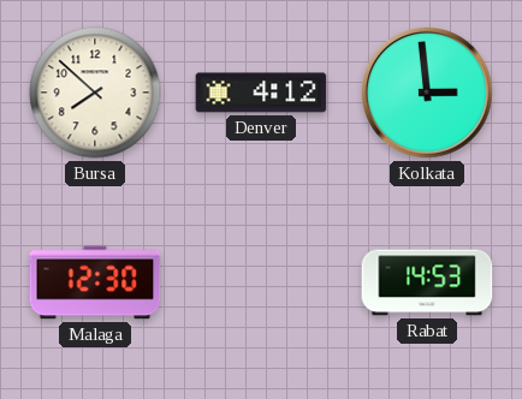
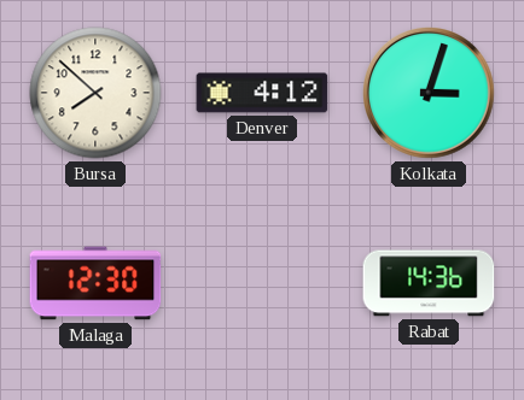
Kolkata: 2:59 -> 3:03 (429, 93)
Rabat: 14:53 -> 14:36 (429, 283)
